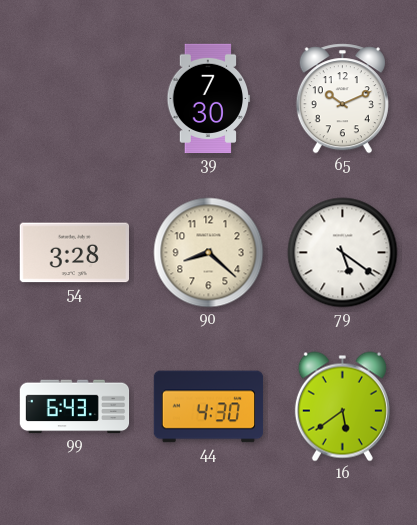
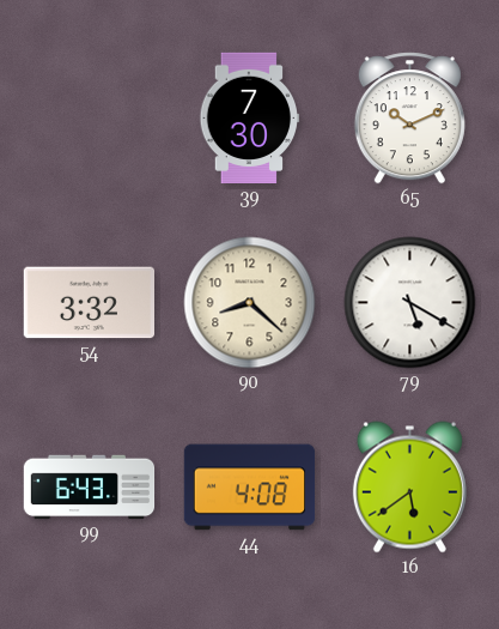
54: 3:28 -> 3:32 (89, 303)
79: 5:21 -> 5:20 (410, 303)
44: 4:30 -> 4:08 (250, 488)
